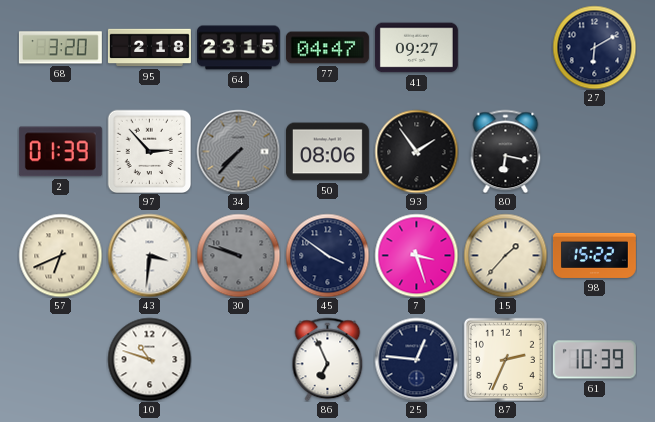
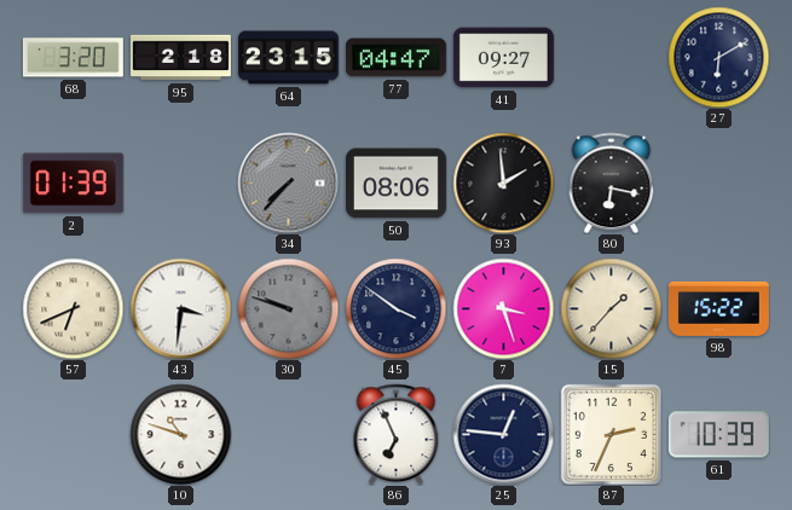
97: 2:53 -> none (149, 151)
93: 1:54 -> 1:59 (503, 182)
